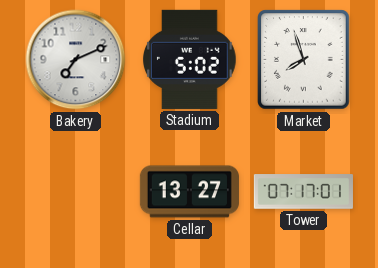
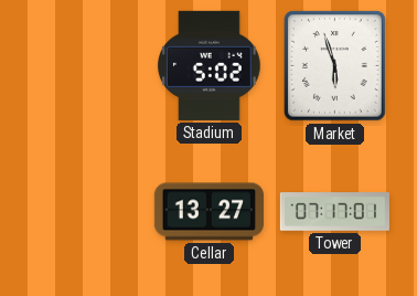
Bakery: 7:11 -> none (76, 60)
Market: 7:57 -> 5:57 (335, 66)
